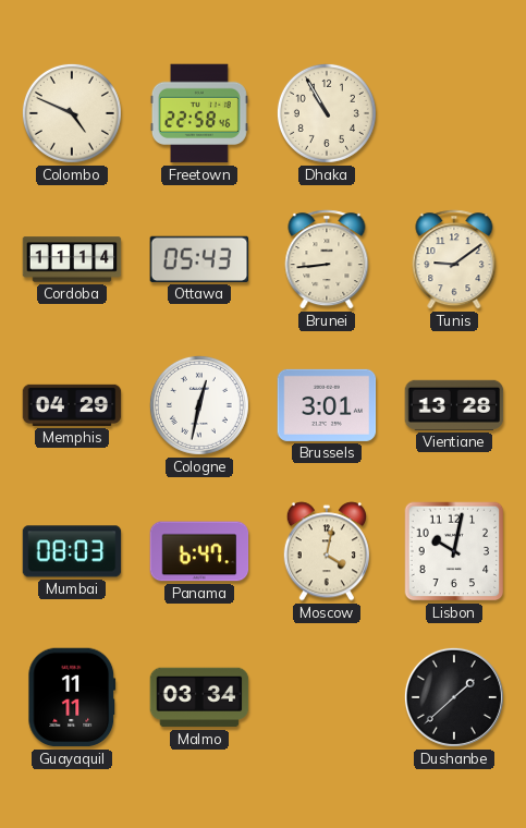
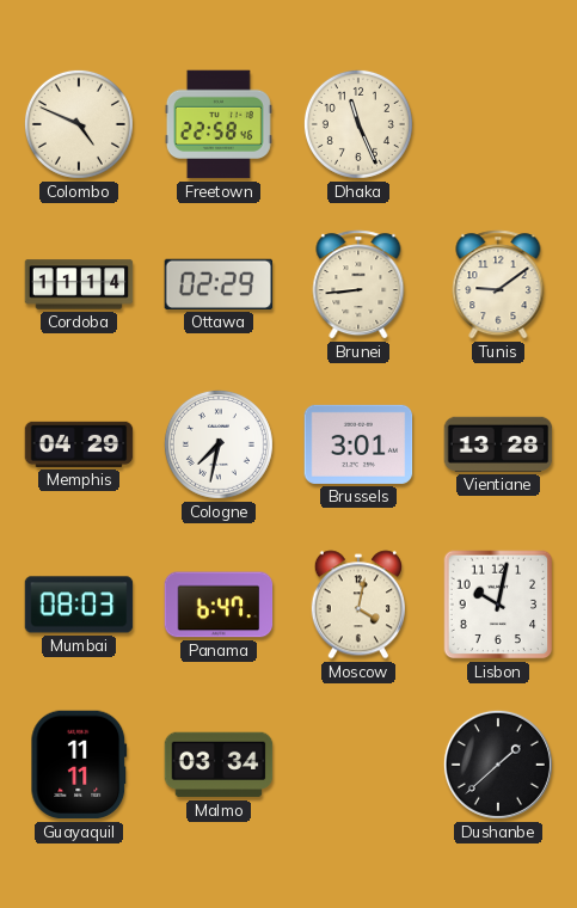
Dhaka: 10:55 -> 11:26 (358, 124)
Ottawa: 05:43 -> 02:29 (219, 284)
Cologne: 12:32 -> 7:32 (219, 444)
